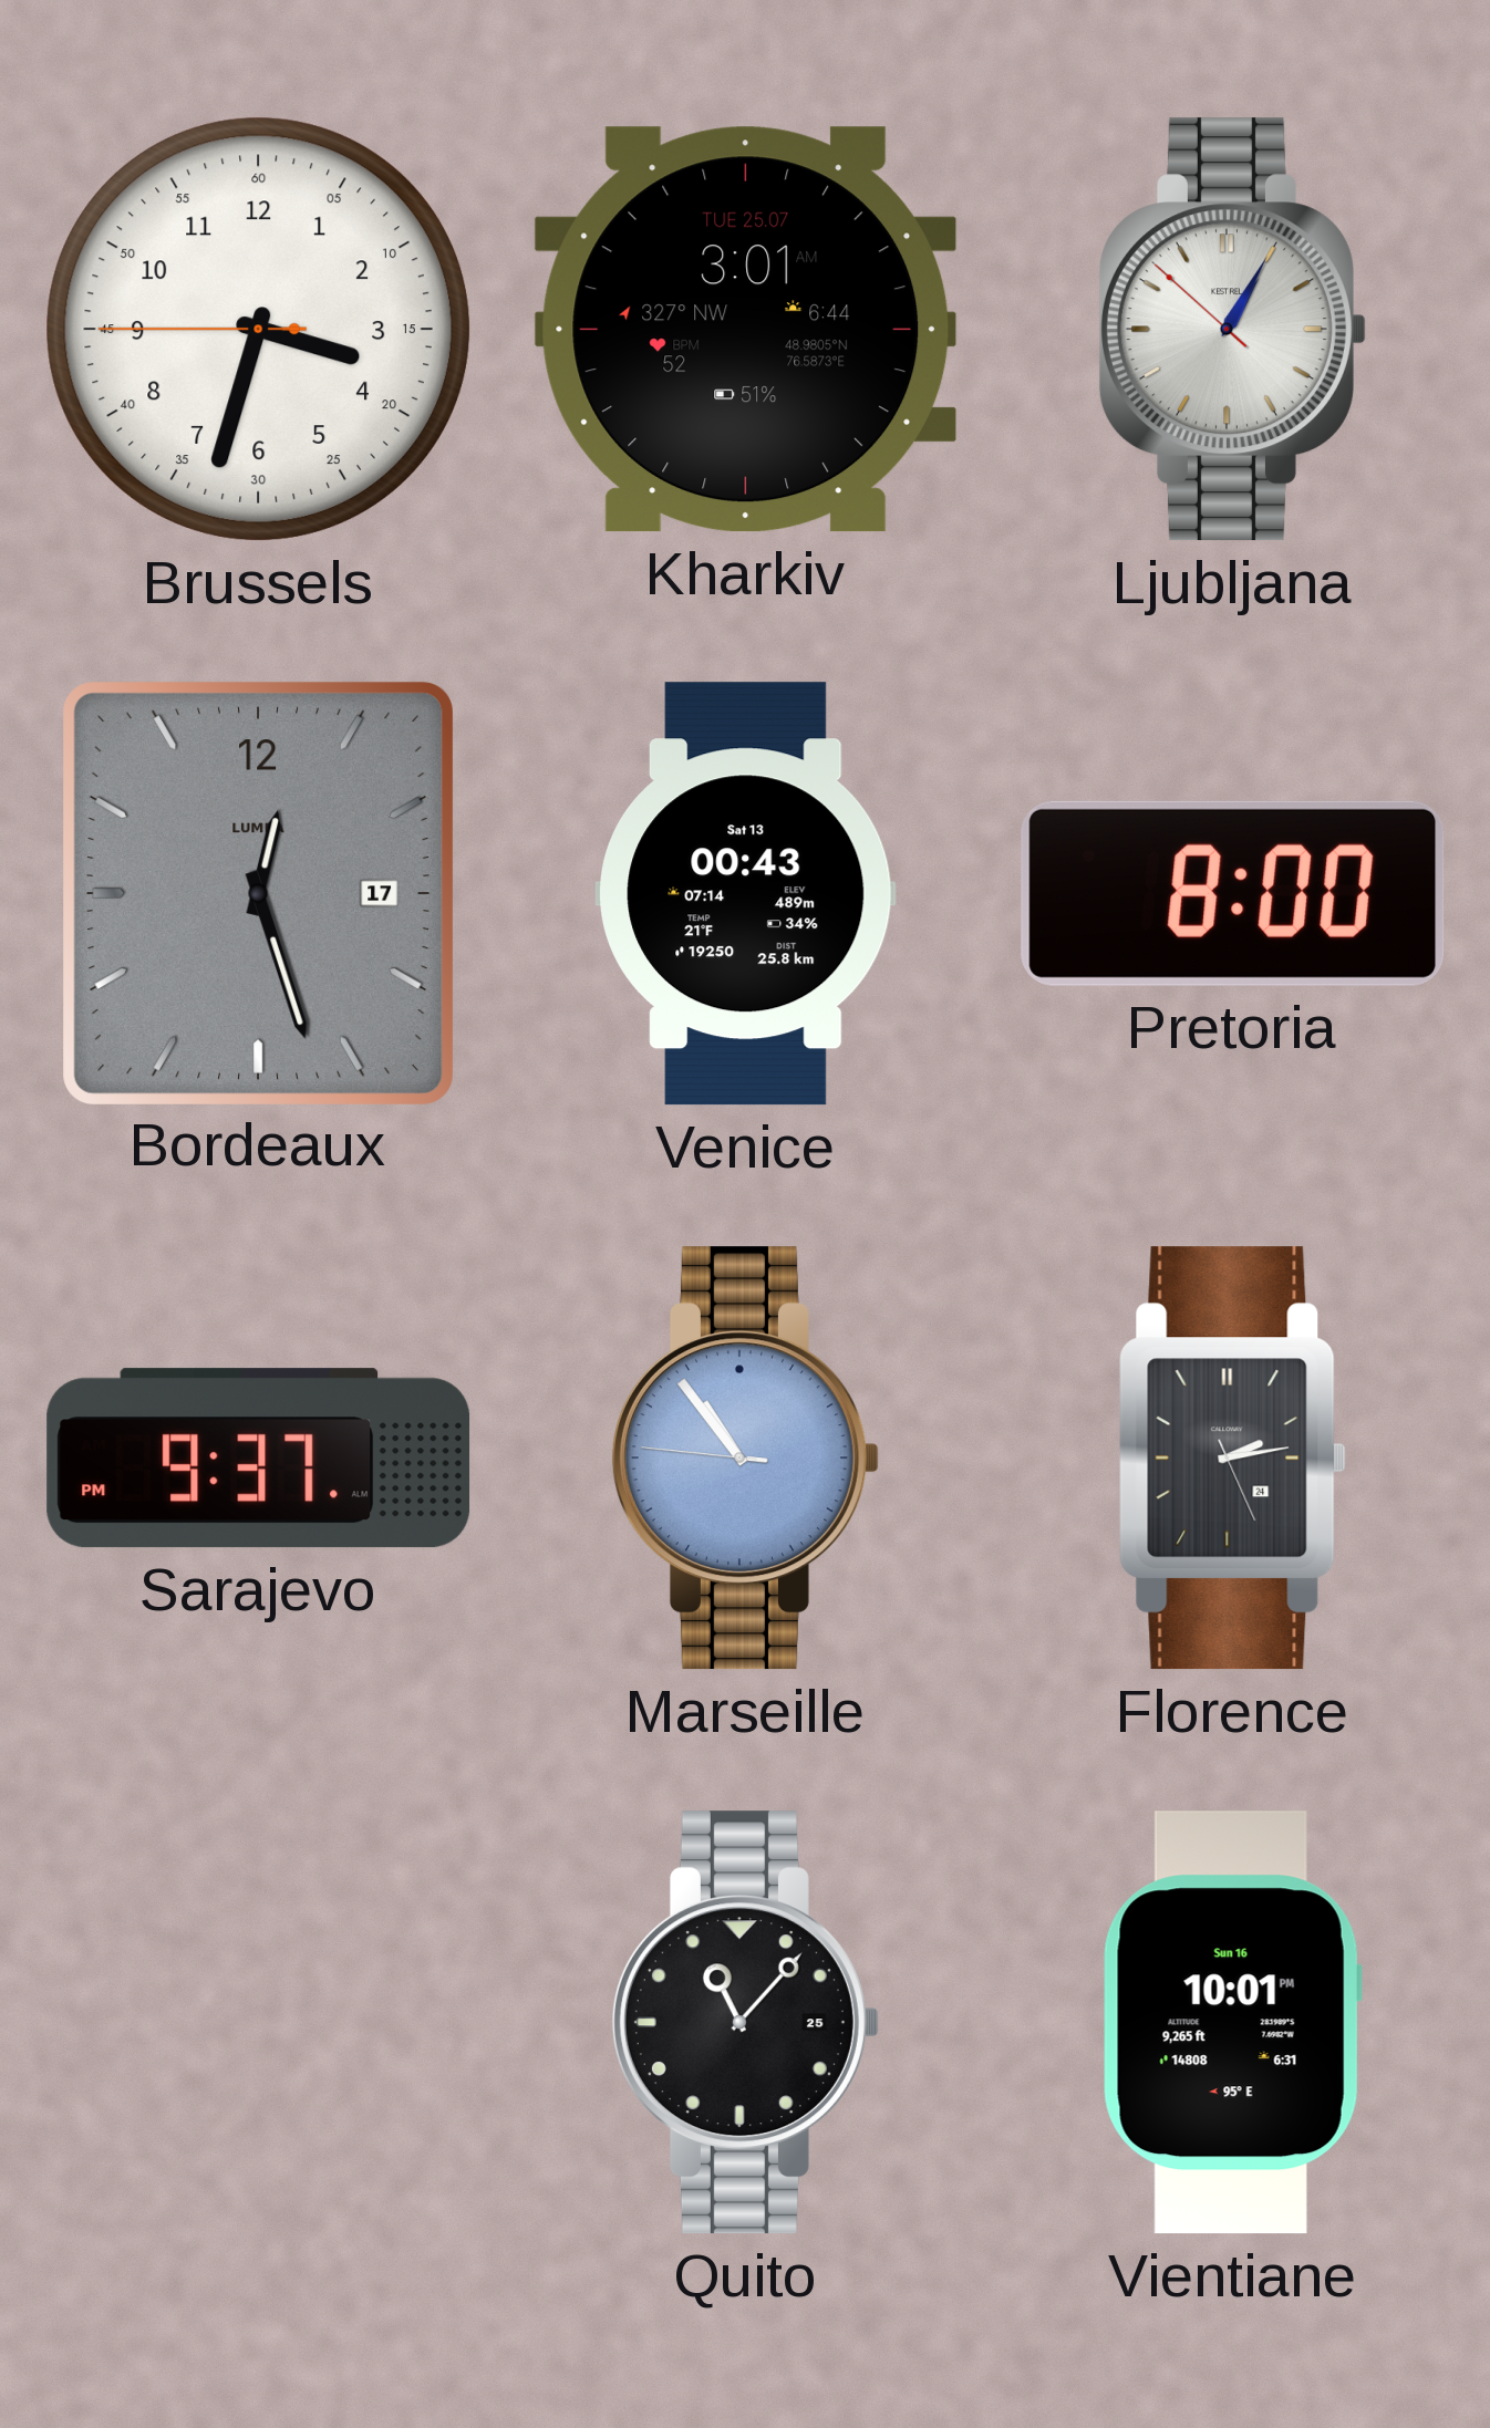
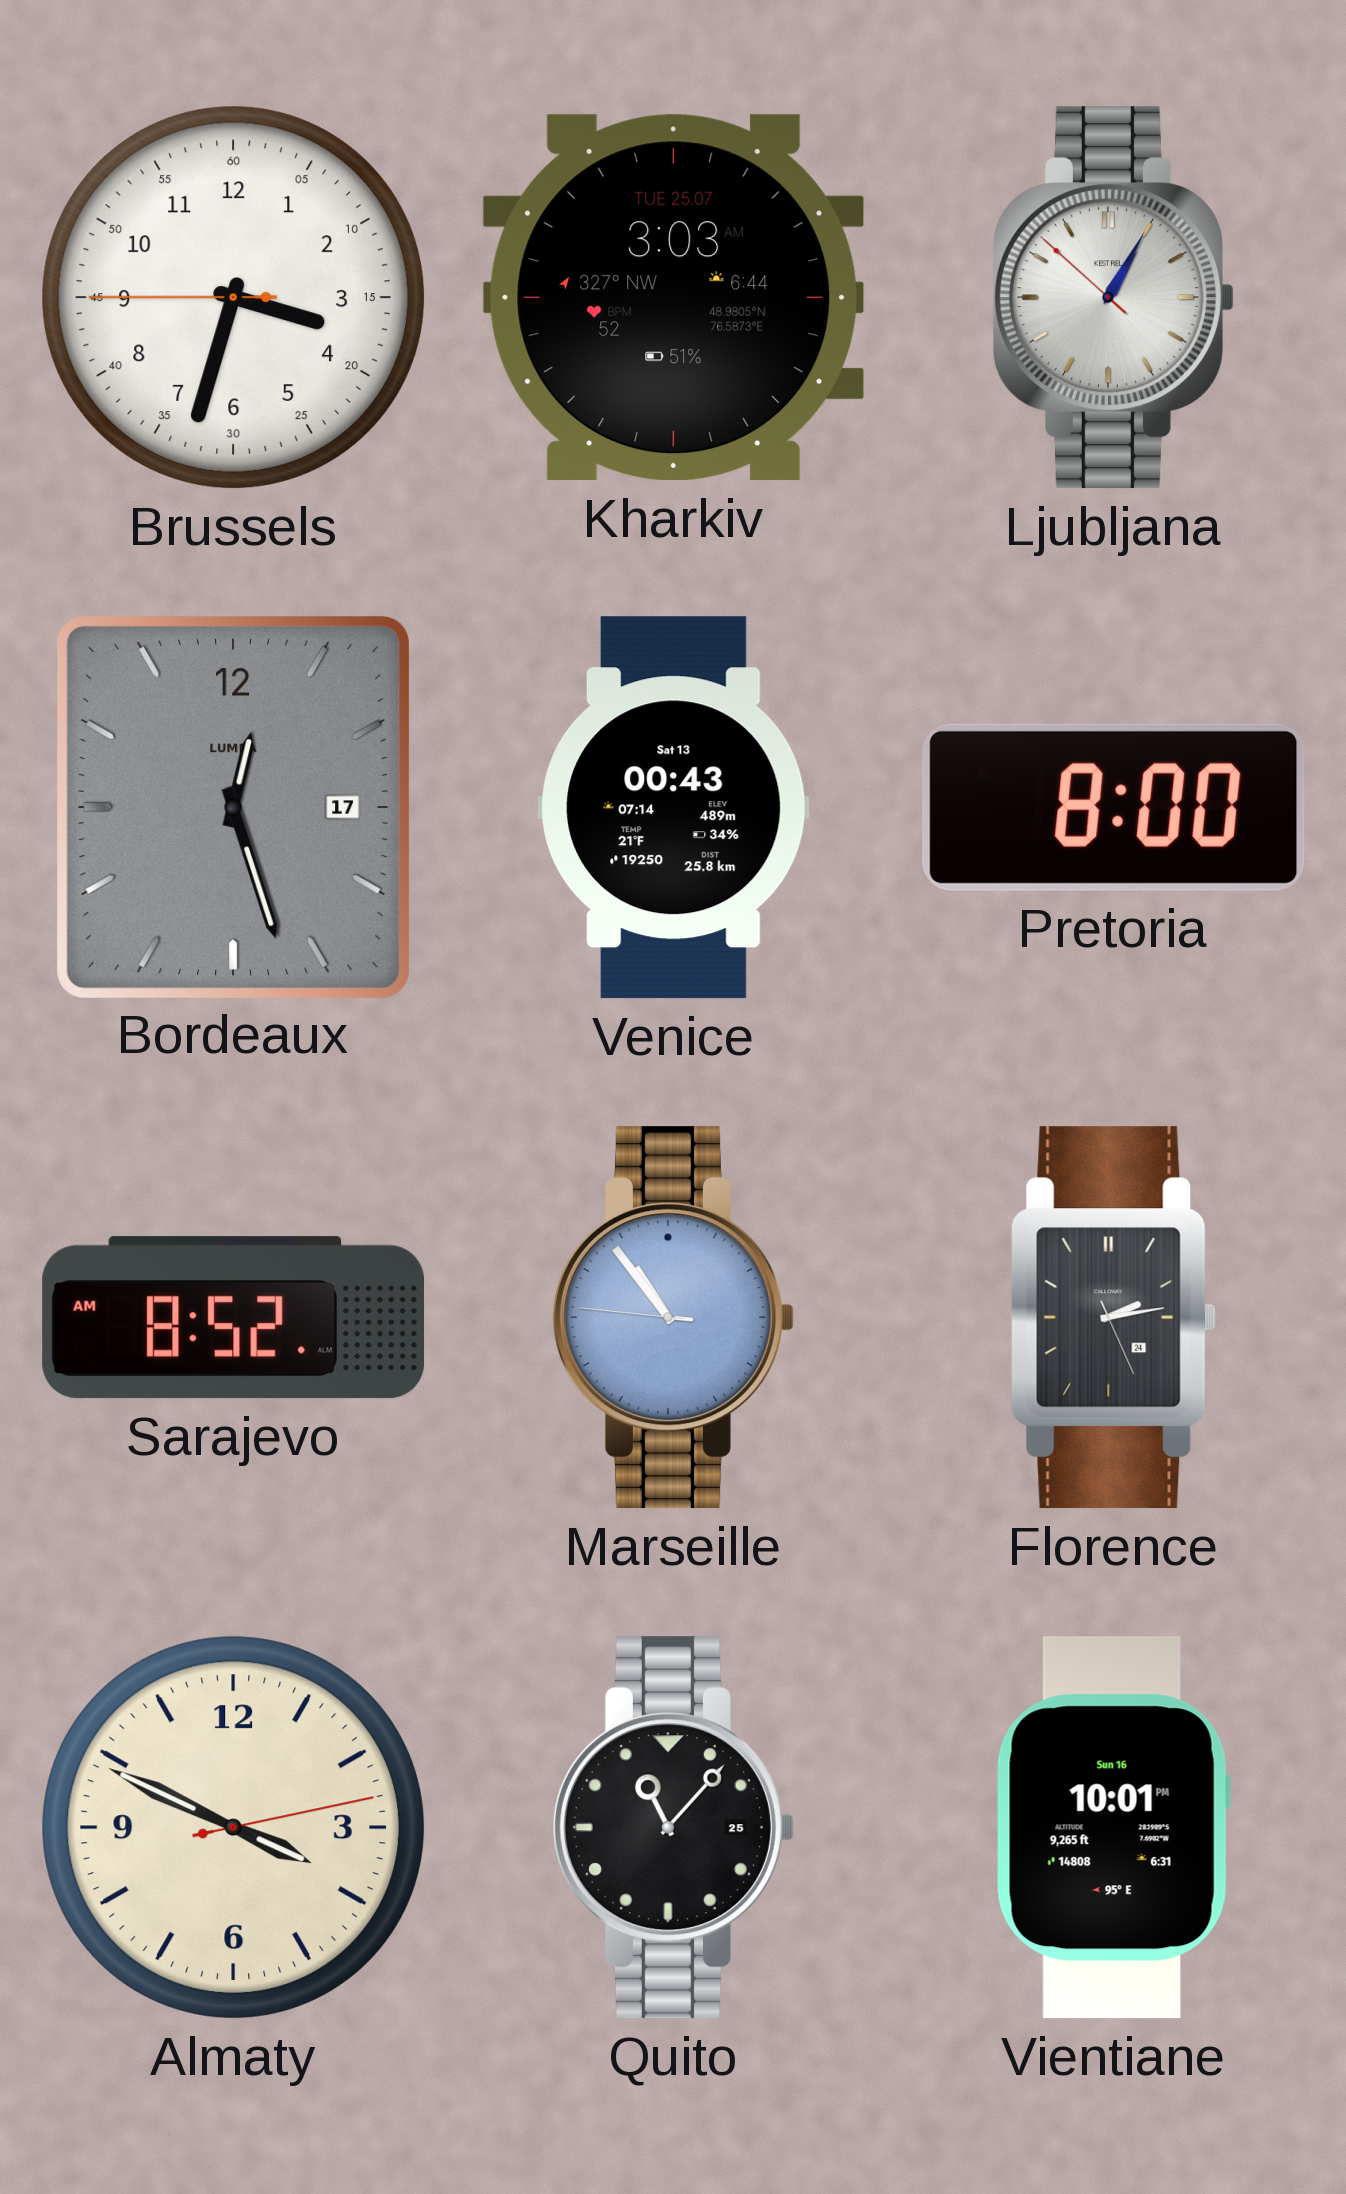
Kharkiv: 3:01 -> 3:03 (674, 298)
Sarajevo: 9:37 -> 8:52 (234, 1318)
Almaty: none -> 3:49 (233, 1827)
